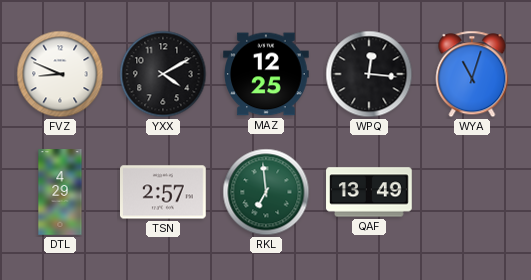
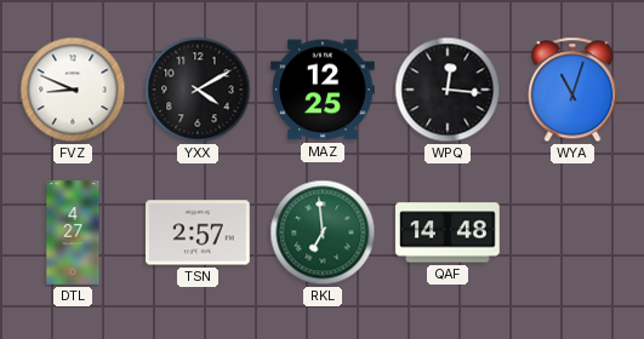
DTL: 4:29 -> 4:27 (73, 232)
QAF: 13:49 -> 14:48 (448, 232)
